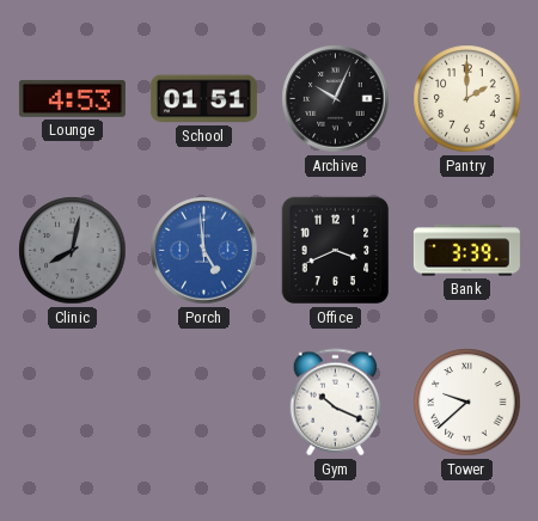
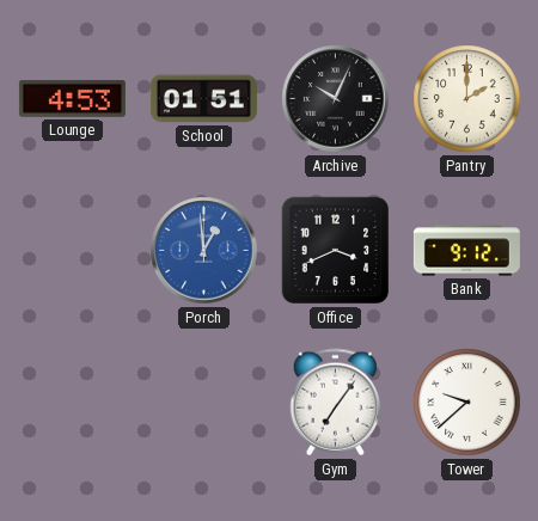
Clinic: 8:02 -> none (73, 251)
Porch: 4:59 -> 12:59 (204, 251)
Bank: 3:39 -> 9:12 (466, 251)
Gym: 10:19 -> 7:06 (335, 403)
